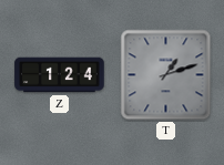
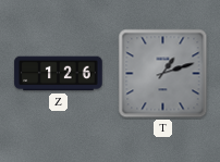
Z: 1:24 -> 1:26 (59, 74)
